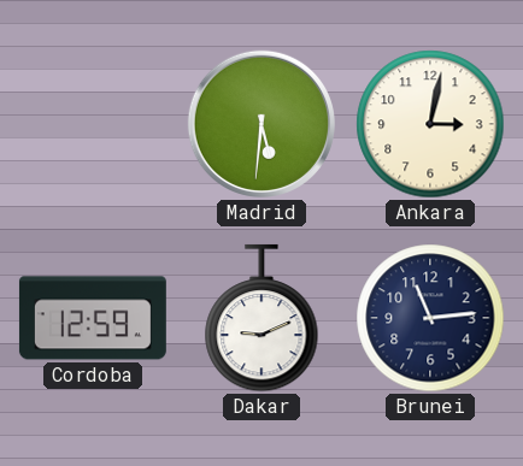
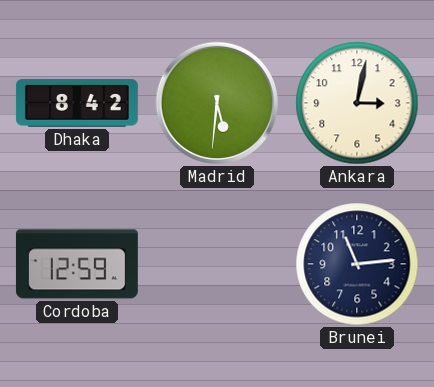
Dhaka: none -> 8:42 (77, 103)
Dakar: 9:11 -> none (261, 318)
